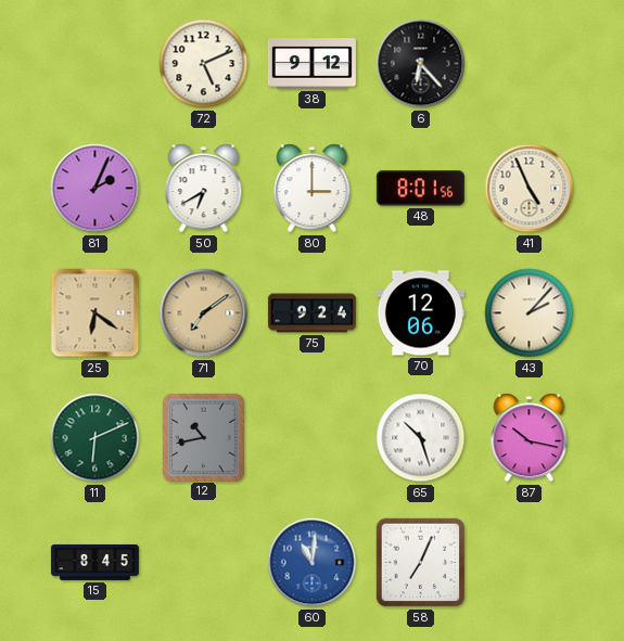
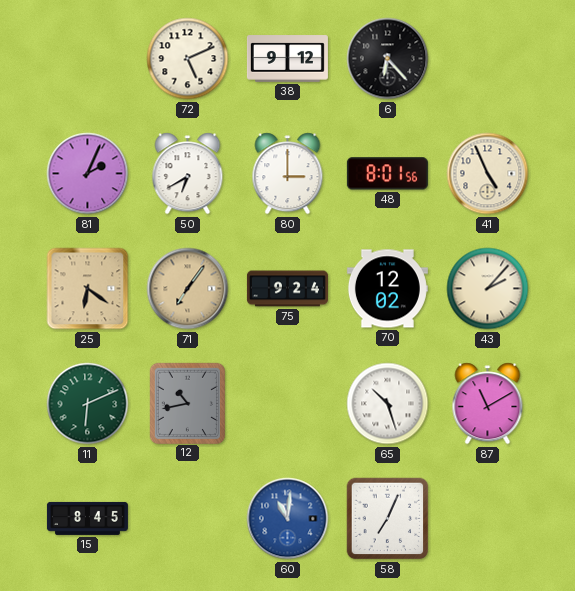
71: 7:09 -> 7:06 (188, 289)
70: 12:06 -> 12:02 (387, 289)
87: 10:17 -> 11:10 (488, 404)
